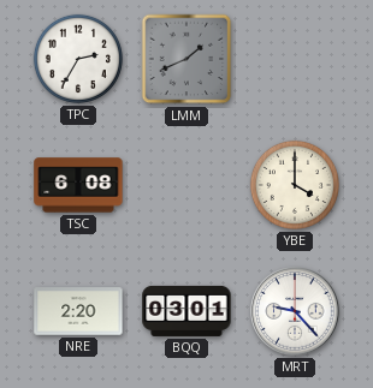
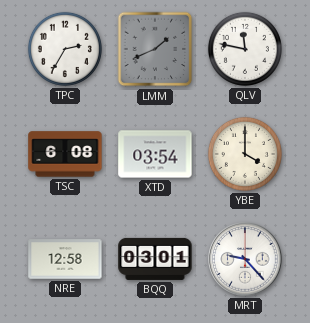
QLV: none -> 11:47 (245, 49)
XTD: none -> 03:54 (155, 154)
NRE: 2:20 -> 12:58 (65, 259)
